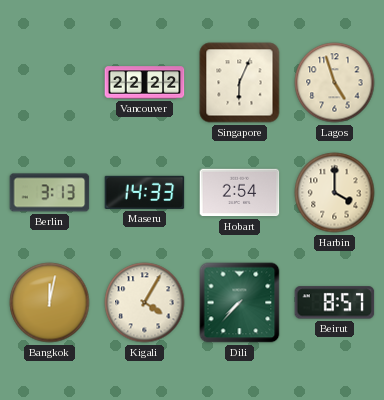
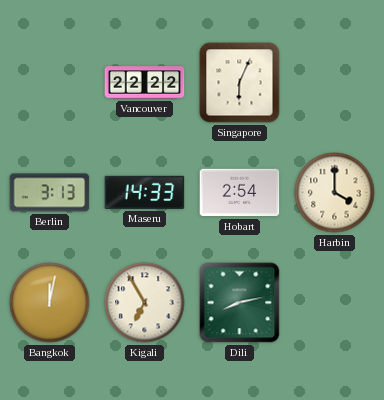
Lagos: 4:57 -> none (335, 83)
Kigali: 4:05 -> 6:55 (145, 303)
Dili: 7:37 -> 8:13 (240, 303)
Beirut: 8:57 -> none (335, 303)
